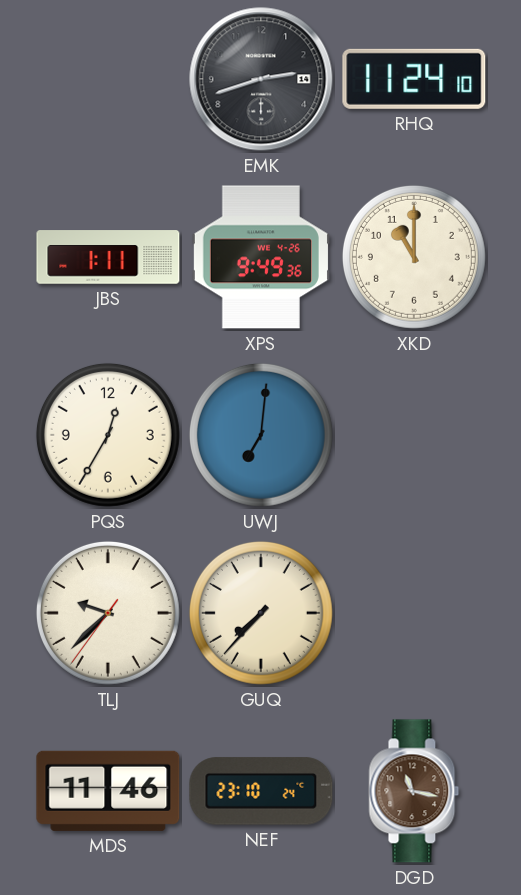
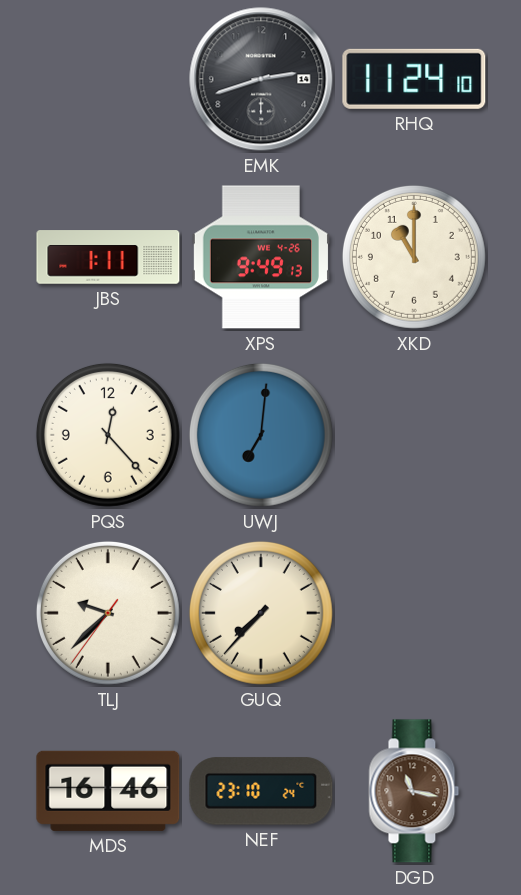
XPS: 9:49:36 -> 9:49:13 (261, 257)
PQS: 12:35 -> 12:23 (108, 435)
MDS: 11:46 -> 16:46 (108, 791)
